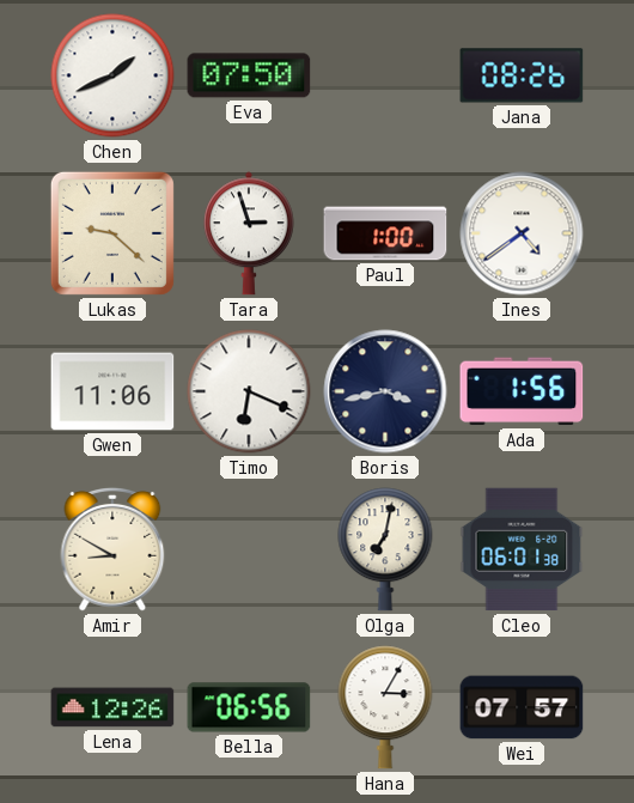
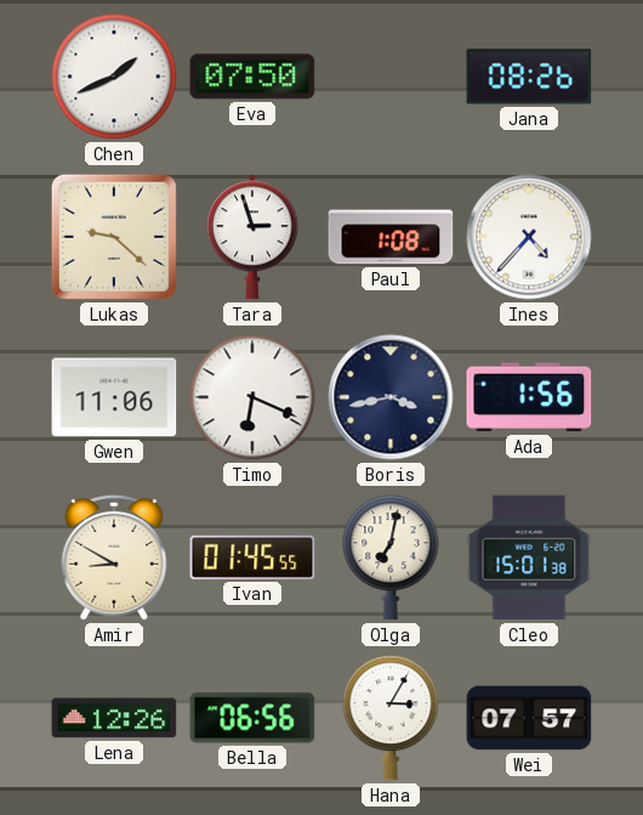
Paul: 1:00 -> 1:08 (391, 237)
Ines: 4:39 -> 4:37 (529, 237)
Ivan: none -> 01:45 (252, 558)
Cleo: 06:01 -> 15:01 (529, 558)
